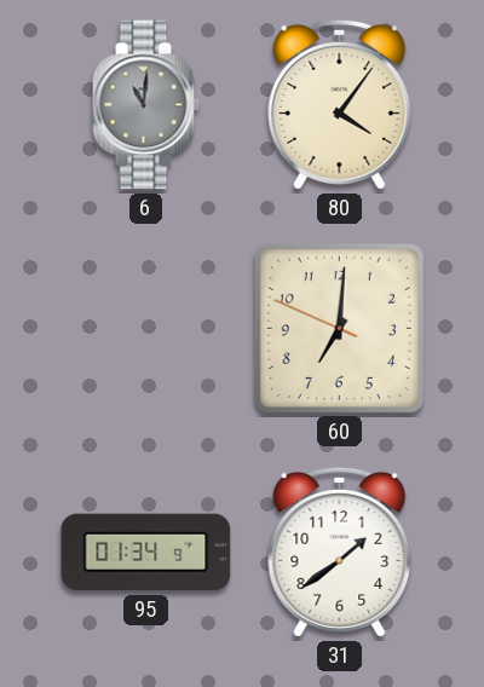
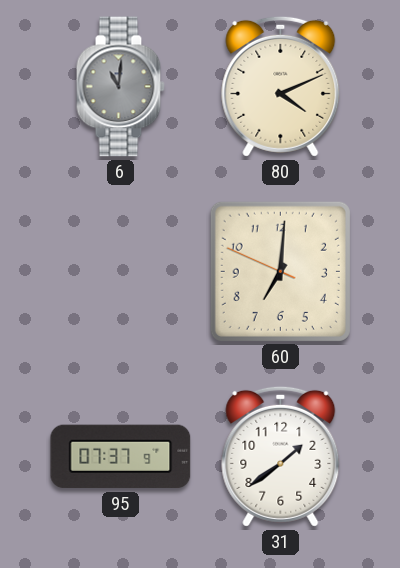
80: 4:06 -> 4:11 (281, 86)
95: 01:34 -> 07:37 (121, 457)
